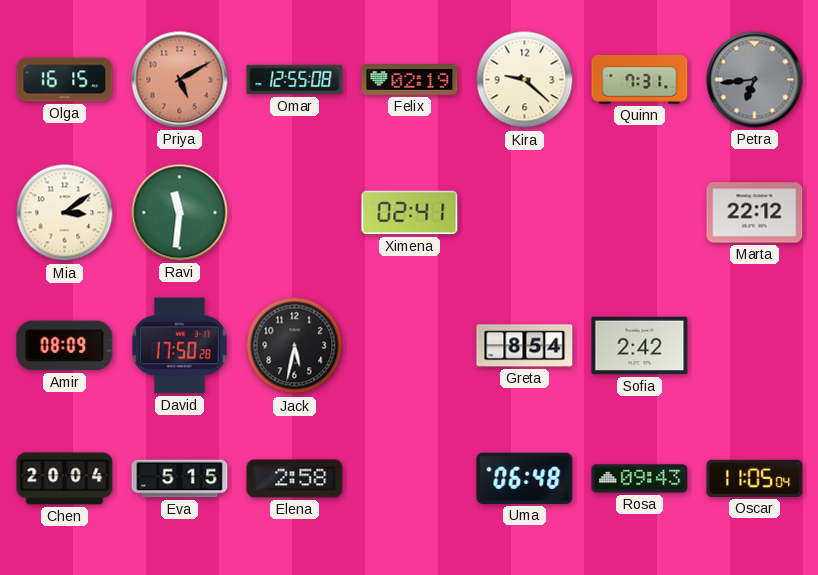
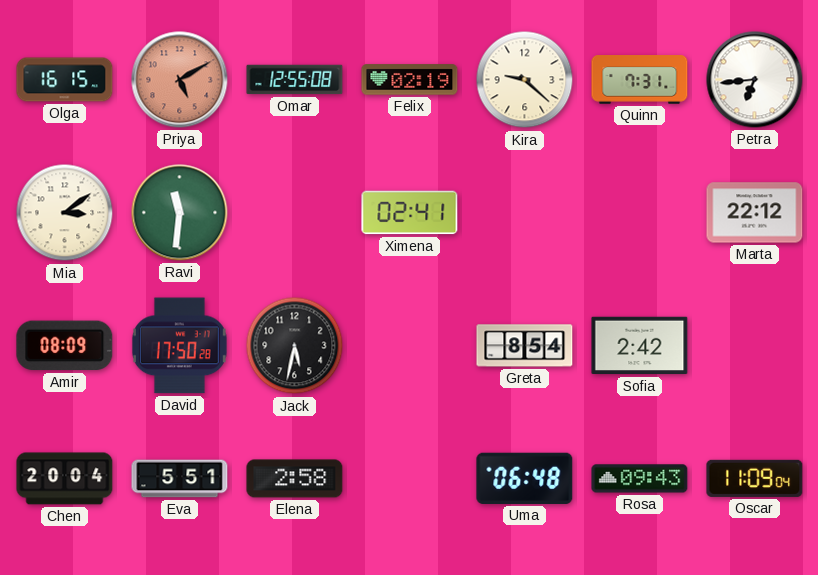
Petra dial: grey -> white (755, 80)
Eva: 5:15 -> 5:51 (180, 479)
Oscar: 11:05 -> 11:09 (755, 478)
